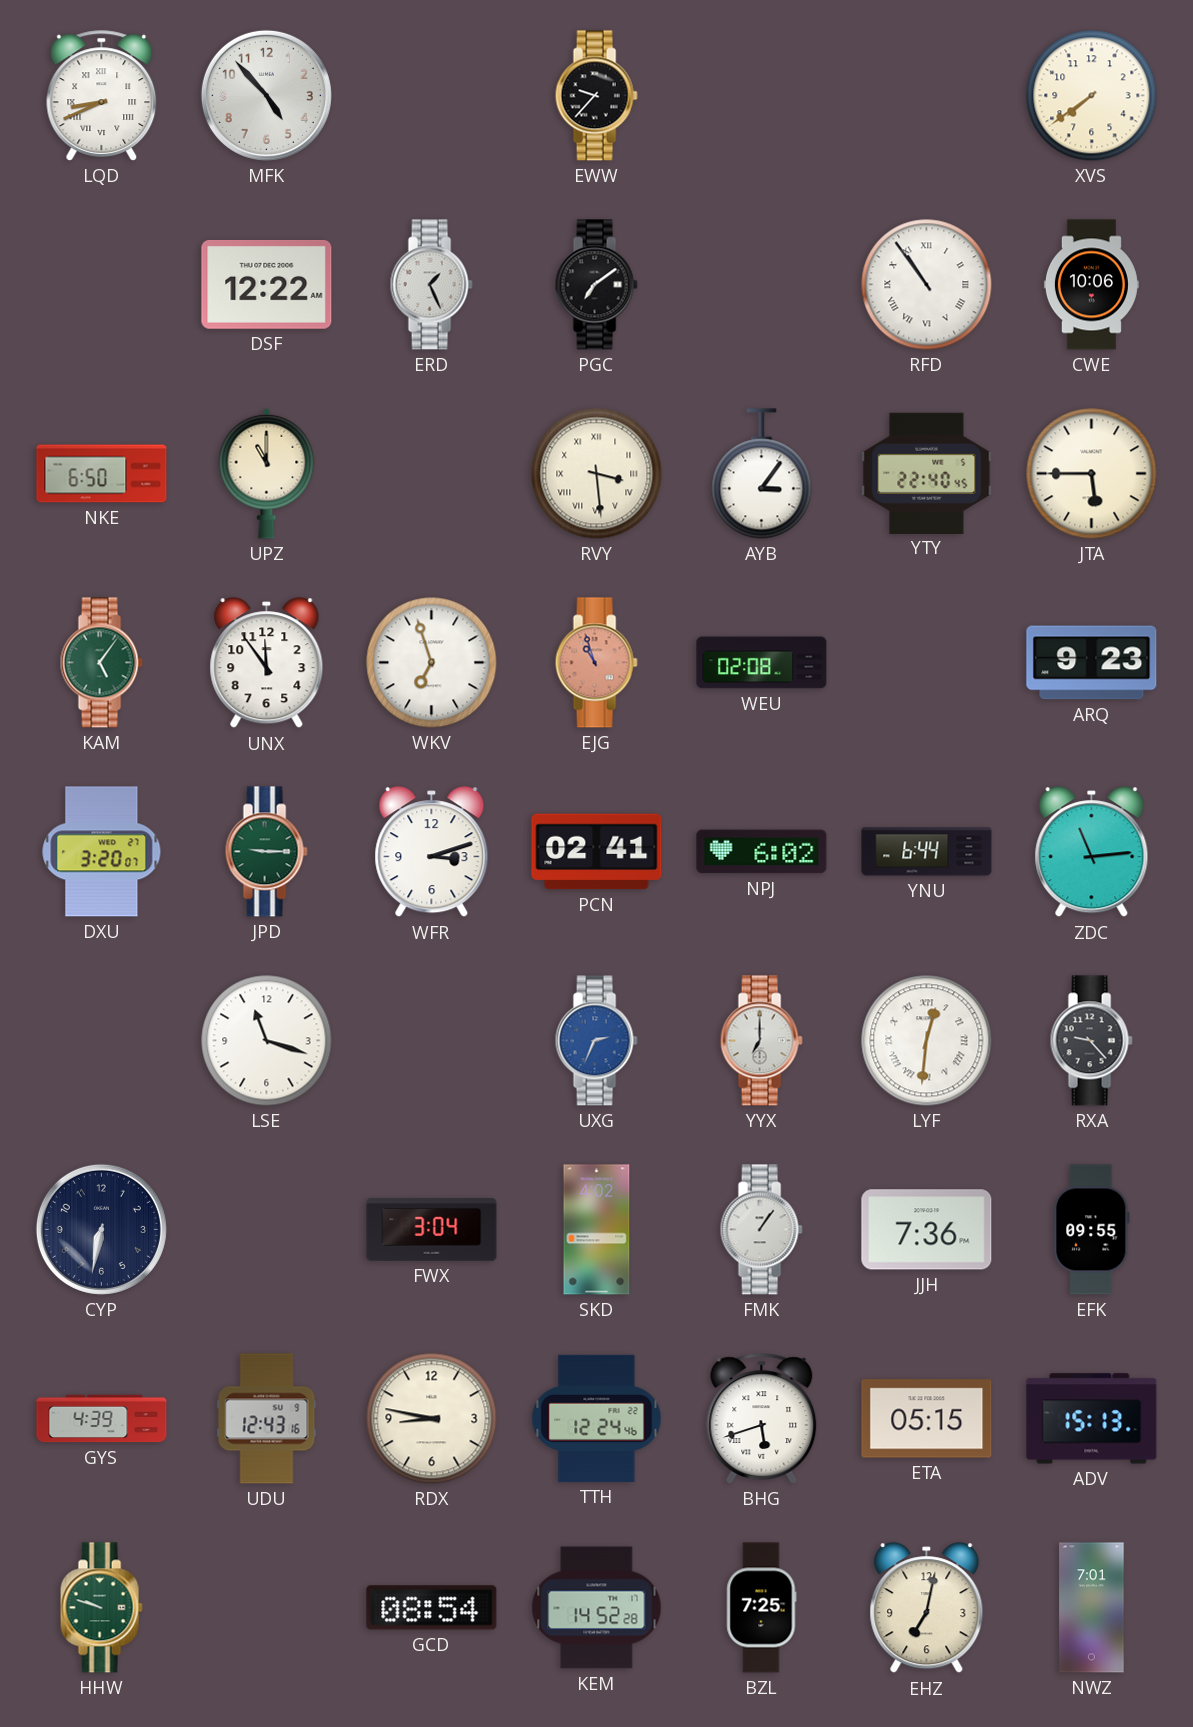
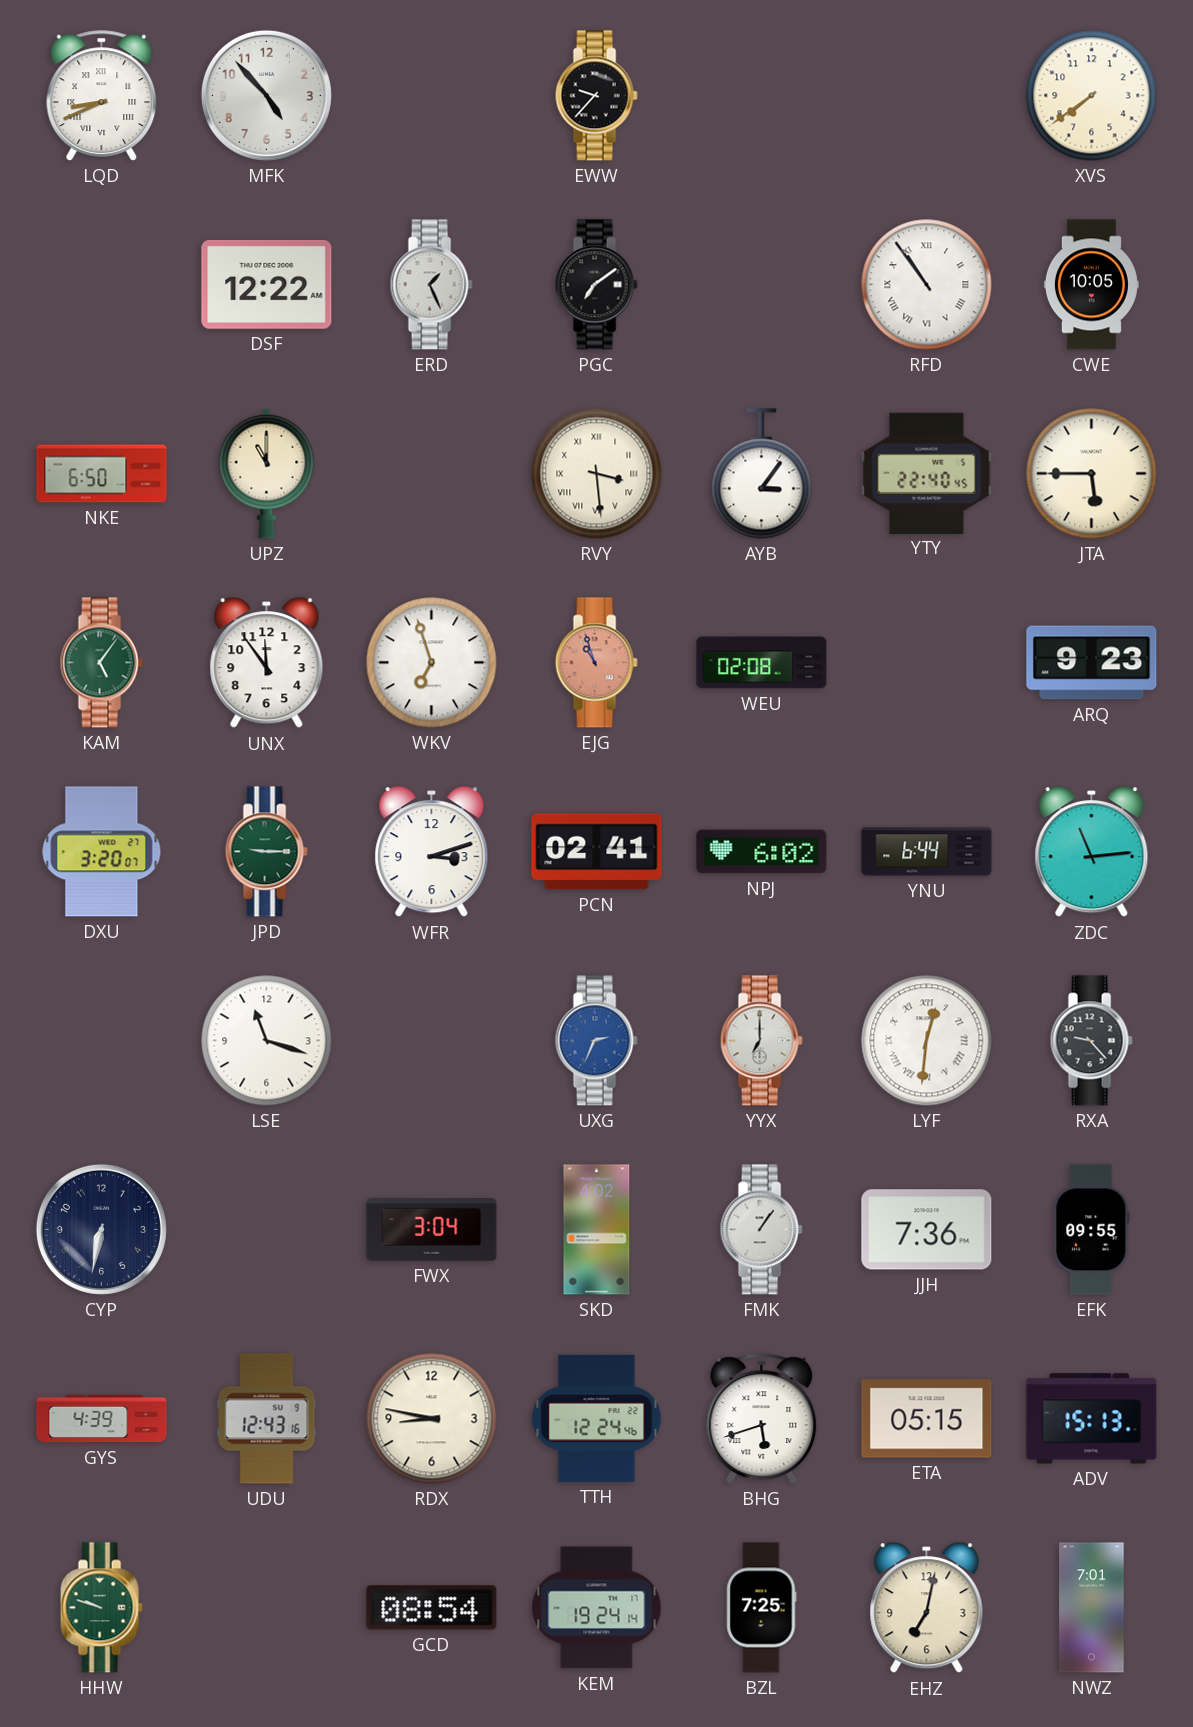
CWE: 10:06 -> 10:05 (1091, 285)
KEM: 14:52 -> 19:24 (597, 1608)
